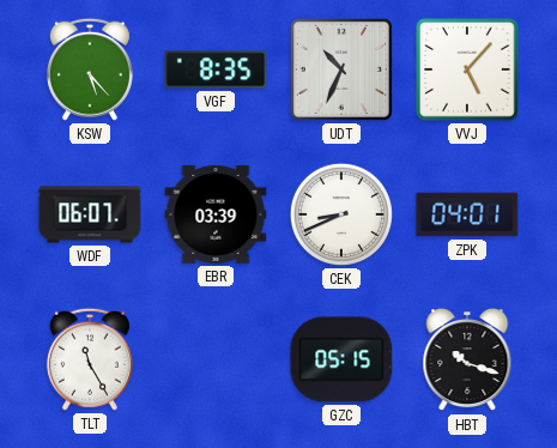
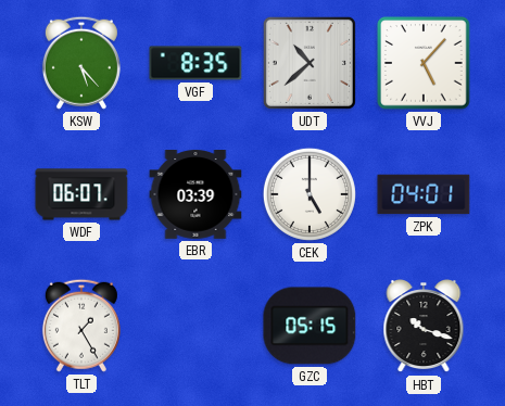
UDT: 10:34 -> 10:38 (310, 63)
CEK: 8:41 -> 5:00 (310, 194)
TLT: 11:25 -> 1:25 (81, 326)
